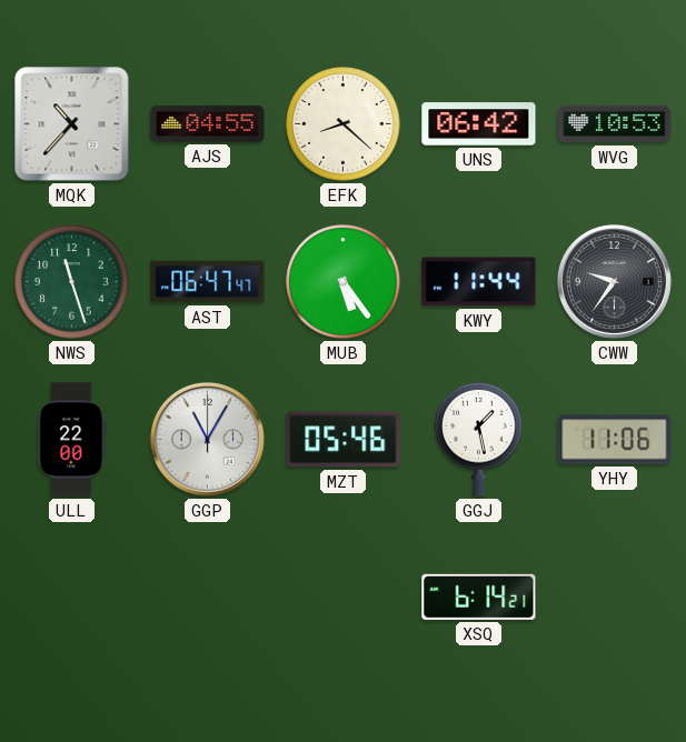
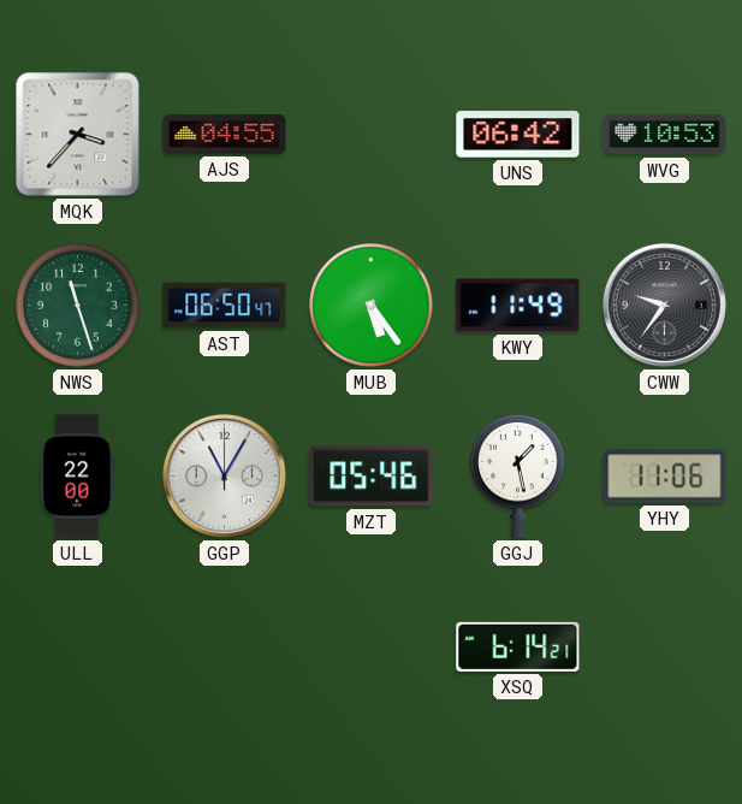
MQK: 10:37 -> 3:37 (78, 135)
EFK: 8:22 -> none (344, 124)
AST: 06:47 -> 06:50 (225, 306)
KWY: 11:44 -> 11:49 (518, 306)
